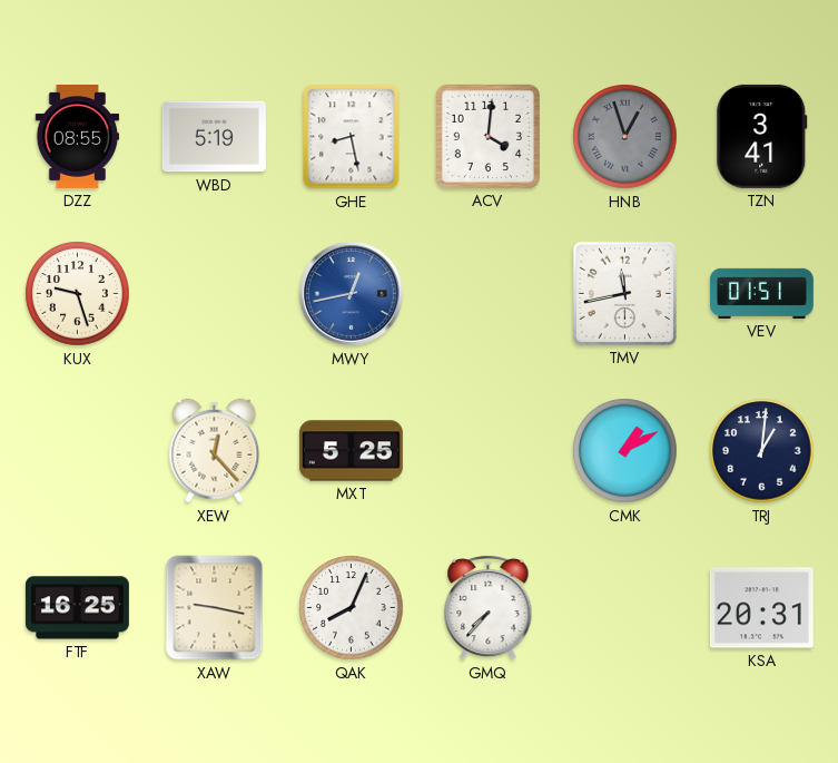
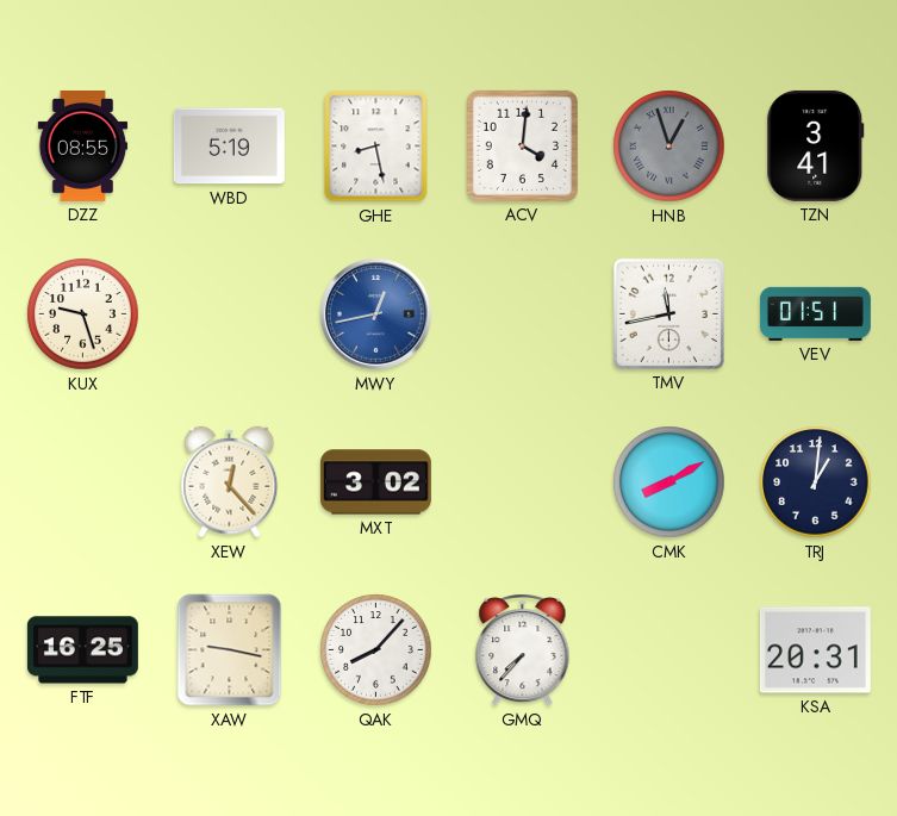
MXT: 5:25 -> 3:02 (375, 482)
CMK: 1:10 -> 8:10 (669, 482)
QAK: 8:04 -> 8:07 (376, 650)
